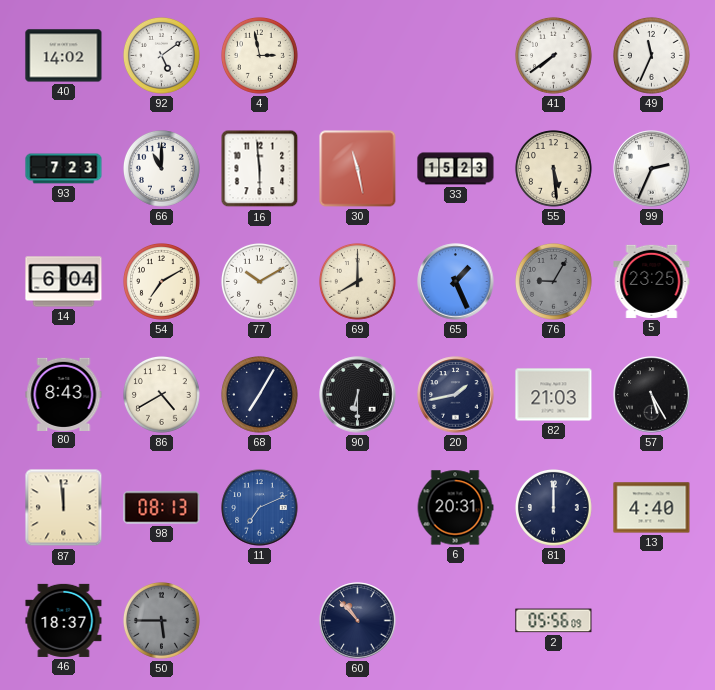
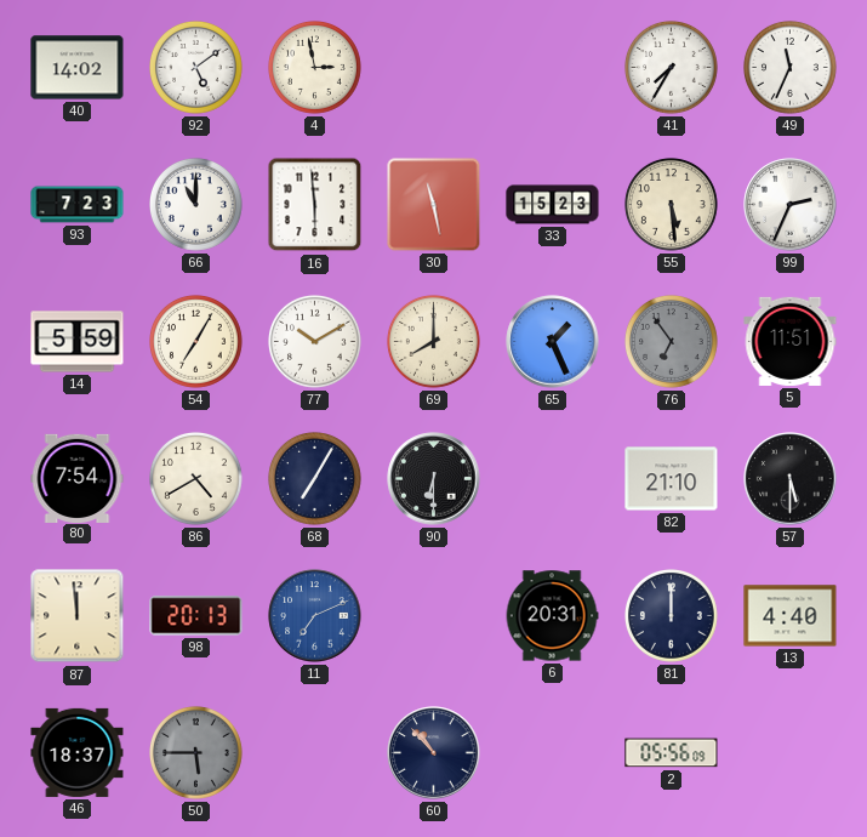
41: 7:39 -> 7:35 (672, 68)
14: 6:04 -> 5:59 (78, 342)
54: 7:10 -> 7:05 (196, 342)
76: 9:05 -> 6:54 (672, 342)
5: 23:25 -> 11:51 (791, 341)
80: 8:43 -> 7:54 (78, 478)
20: 1:43 -> none (456, 395)
82: 21:03 -> 21:10 (672, 479)
57: 5:25 -> 5:30 (791, 479)
98: 08:13 -> 20:13 (196, 616)
